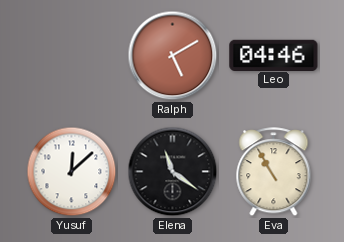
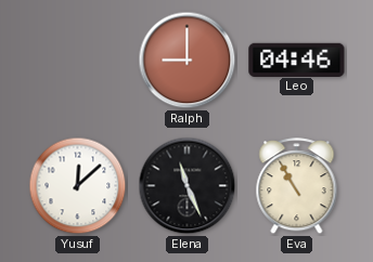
Ralph: 5:10 -> 9:00 (188, 61)
Elena: 11:21 -> 11:26 (188, 186)
